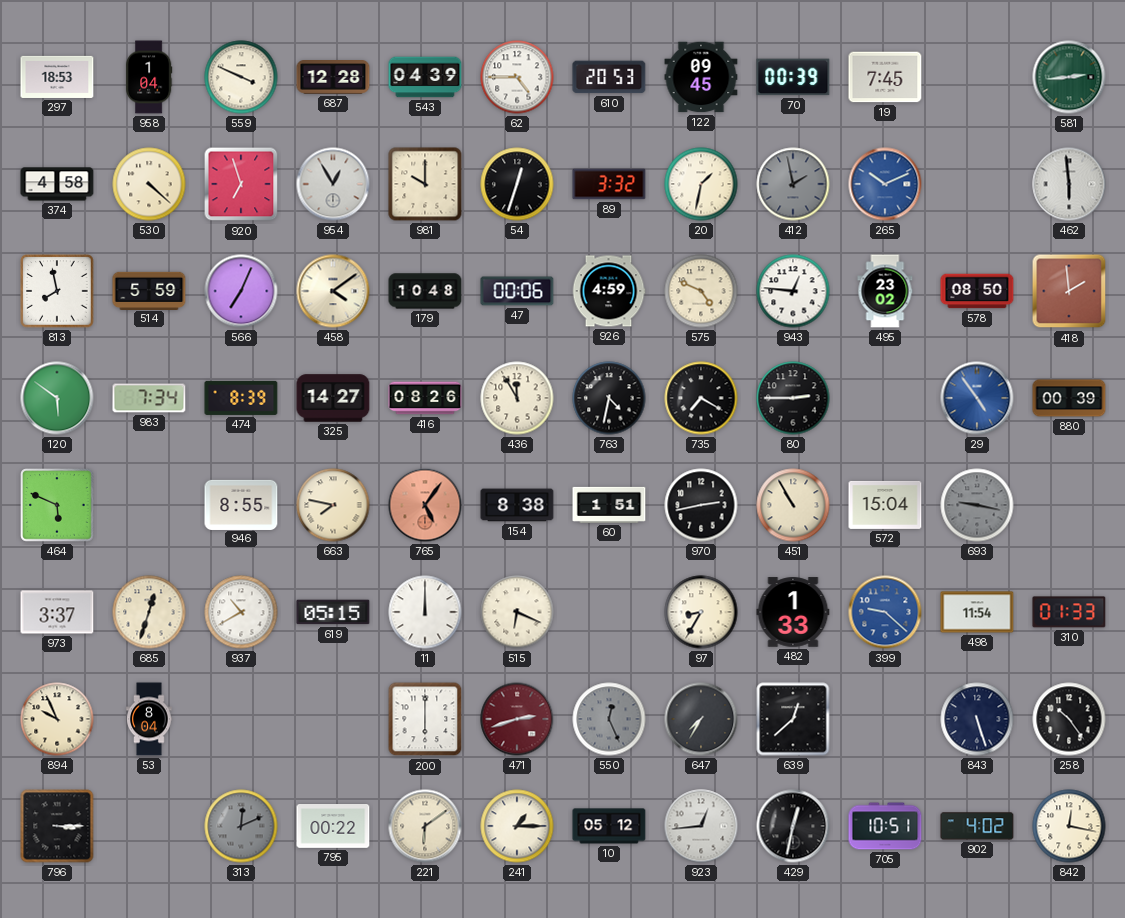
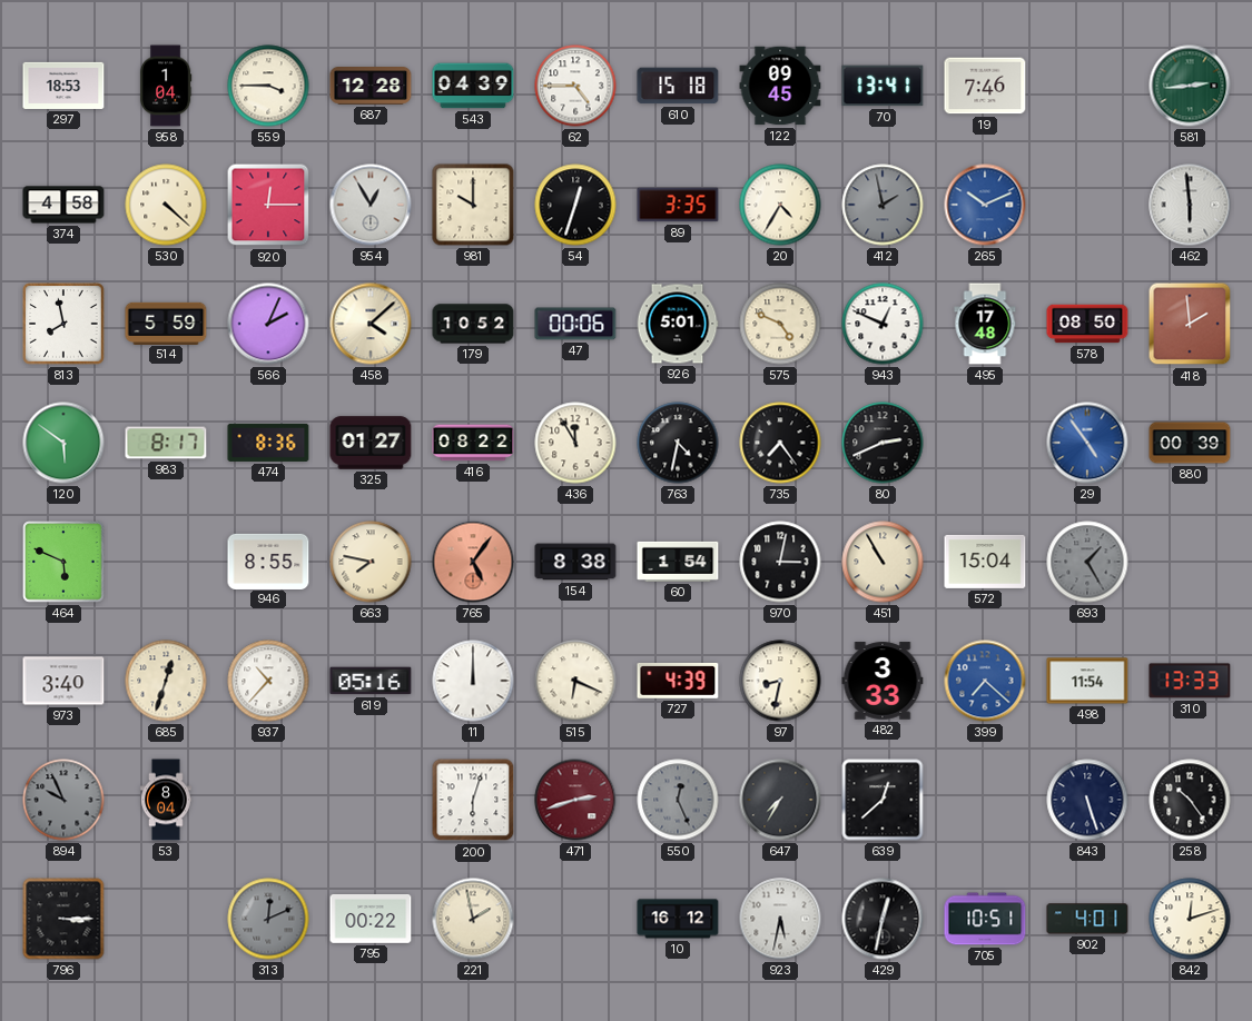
559: 3:49 -> 3:45 (268, 86)
610: 20:53 -> 15:18 (678, 86)
70: 00:39 -> 13:41 (883, 86)
19: 7:45 -> 7:46 (985, 86)
920: 6:57 -> 12:15 (268, 205)
89: 3:32 -> 3:35 (678, 205)
20: 1:32 -> 4:35 (780, 205)
566: 7:04 -> 2:04 (268, 324)
458: 4:09 -> 4:08 (371, 324)
179: 10:48 -> 10:52 (473, 324)
926: 4:59 -> 5:01 (678, 324)
943: 12:46 -> 12:49 (883, 324)
495: 23:02 -> 17:48 (985, 324)
983: 7:34 -> 8:17 (166, 443)
474: 8:39 -> 8:36 (268, 443)
325: 14:27 -> 01:27 (371, 443)
416: 08:26 -> 08:22 (473, 443)
735: 7:20 -> 7:24 (780, 443)
80: 2:45 -> 2:41 (883, 443)
60: 1:51 -> 1:54 (678, 562)
970: 2:43 -> 3:02 (780, 562)
693: 9:17 -> 1:25 (1087, 562)
973: 3:37 -> 3:40 (63, 681)
937: 10:40 -> 10:37 (268, 681)
619: 05:15 -> 05:16 (371, 681)
727: none -> 4:39 (678, 681)
97: 8:35 -> 8:32 (780, 681)
482: 1:33 -> 3:33 (883, 681)
399: 9:22 -> 7:22 (985, 681)
310: 01:33 -> 13:33 (1190, 681)
894 dial: cream -> grey (63, 800)
200: 6:00 -> 6:03 (473, 800)
221: 6:09 -> 1:58 (473, 919)
241: 1:15 -> none (517, 826)
10: 05:12 -> 16:12 (678, 919)
923: 12:44 -> 5:32 (780, 919)
902: 4:02 -> 4:01 (1087, 919)
842: 12:17 -> 12:12 (1190, 919)
